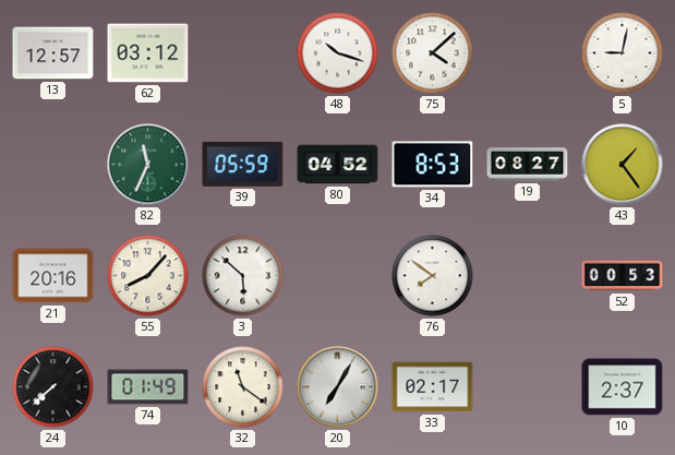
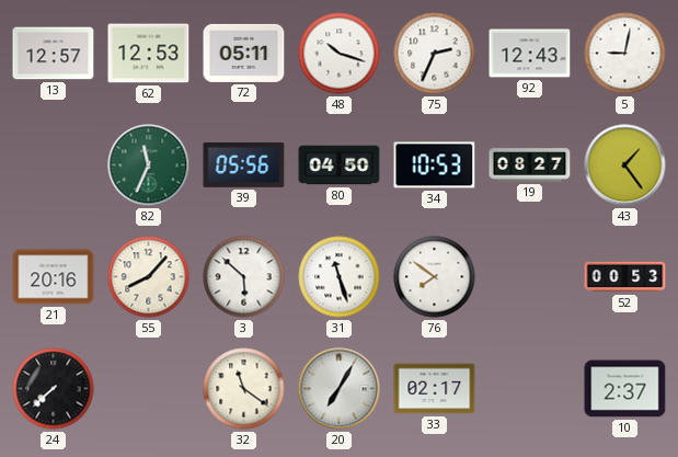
62: 03:12 -> 12:53 (149, 54)
72: none -> 05:11 (244, 53)
75: 4:08 -> 2:34 (435, 54)
92: none -> 12:43 (530, 54)
39: 05:59 -> 05:56 (244, 164)
80: 04:52 -> 04:50 (340, 165)
34: 8:53 -> 10:53 (435, 165)
31: none -> 11:27 (340, 277)
74: 01:49 -> none (148, 387)
